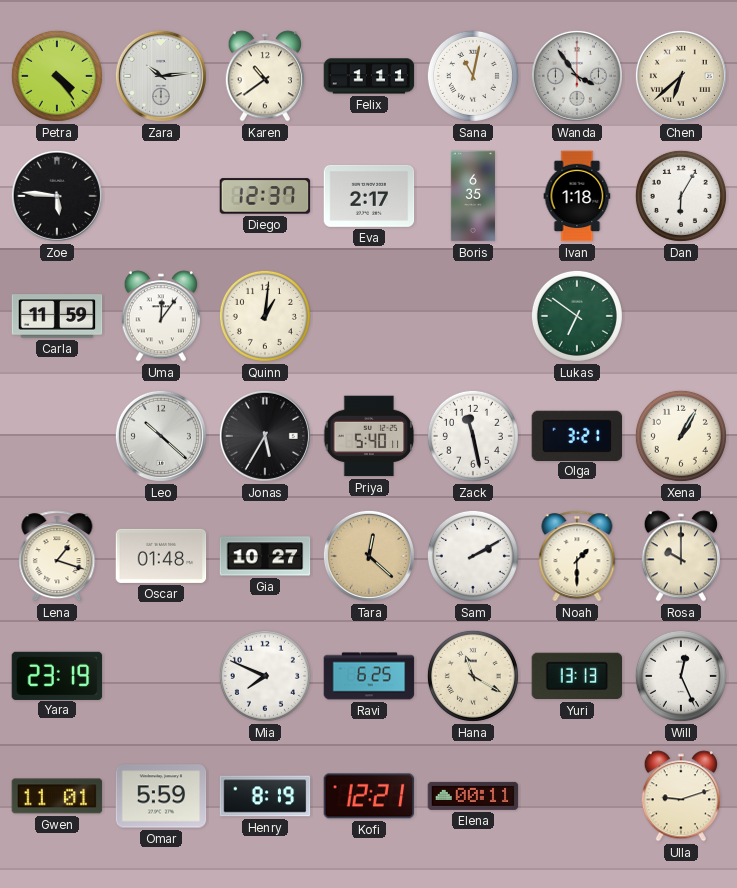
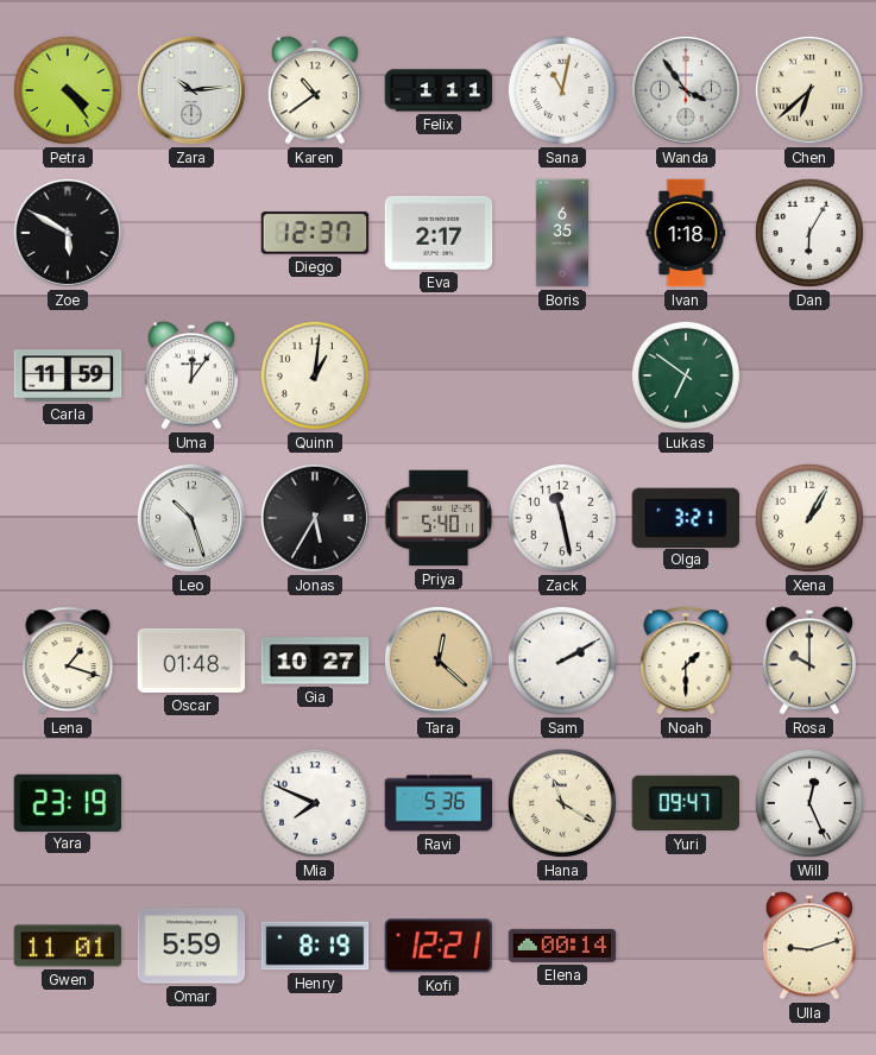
Zoe: 5:46 -> 5:50 (68, 233)
Leo: 10:22 -> 10:27 (191, 518)
Ravi: 6:25 -> 5:36 (439, 803)
Yuri: 13:13 -> 09:47 (686, 803)
Elena: 00:11 -> 00:14 (562, 946)
